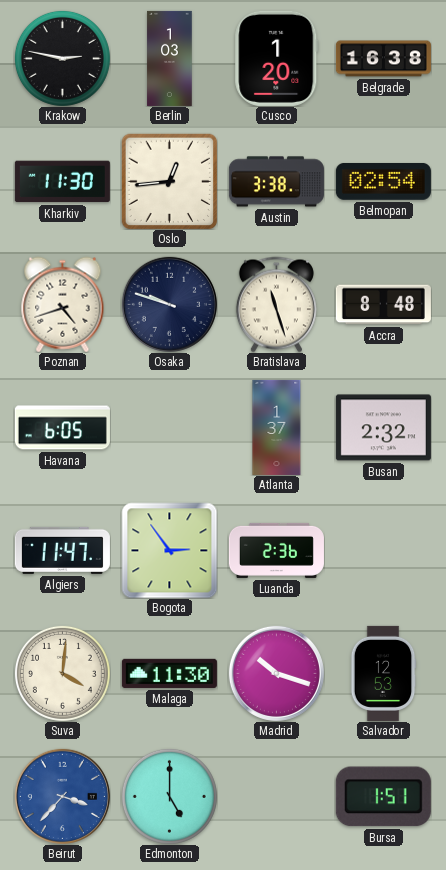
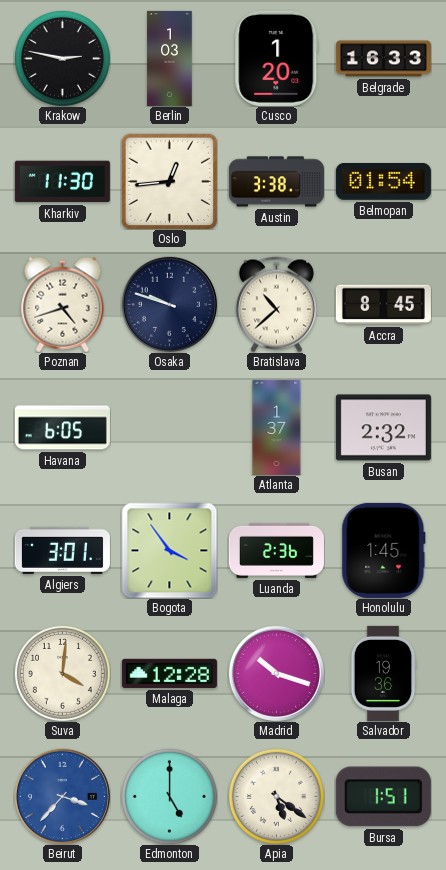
Belgrade: 16:38 -> 16:33 (383, 59)
Belmopan: 02:54 -> 01:54 (383, 181)
Bratislava: 11:27 -> 10:38 (276, 304)
Accra: 8:48 -> 8:45 (383, 305)
Algiers: 11:47 -> 3:01 (62, 550)
Bogota: 2:54 -> 3:54 (169, 550)
Honolulu: none -> 1:45 (384, 550)
Malaga: 11:30 -> 12:28 (169, 673)
Salvador: 12:53 -> 19:36 (383, 673)
Apia: none -> 5:21 (276, 796)
